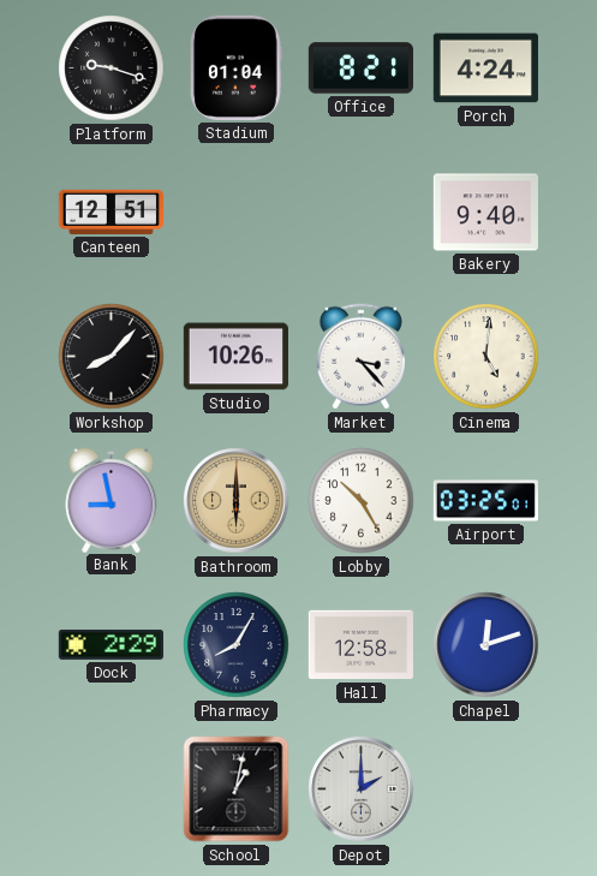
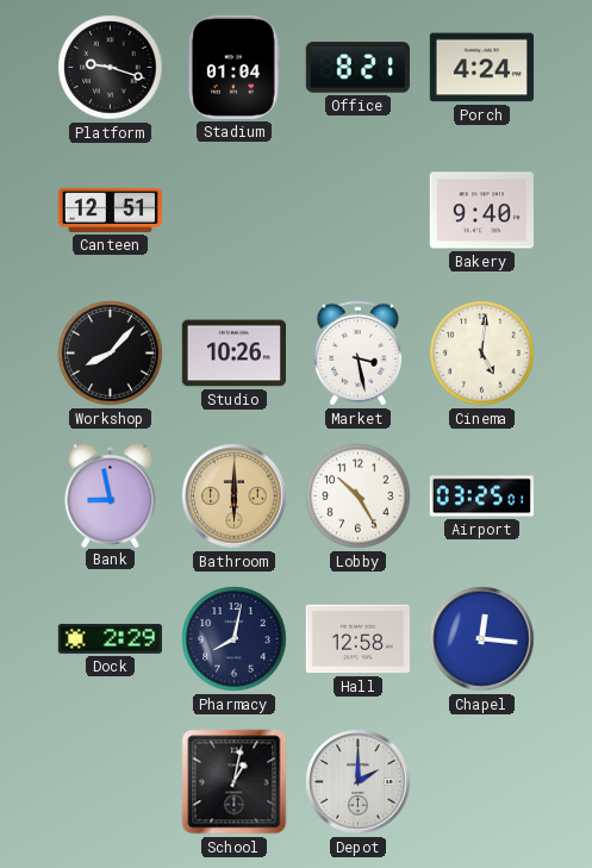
Market: 3:23 -> 3:28 (357, 354)
Pharmacy: 8:05 -> 8:02 (235, 639)
Chapel: 12:12 -> 12:16 (482, 639)
